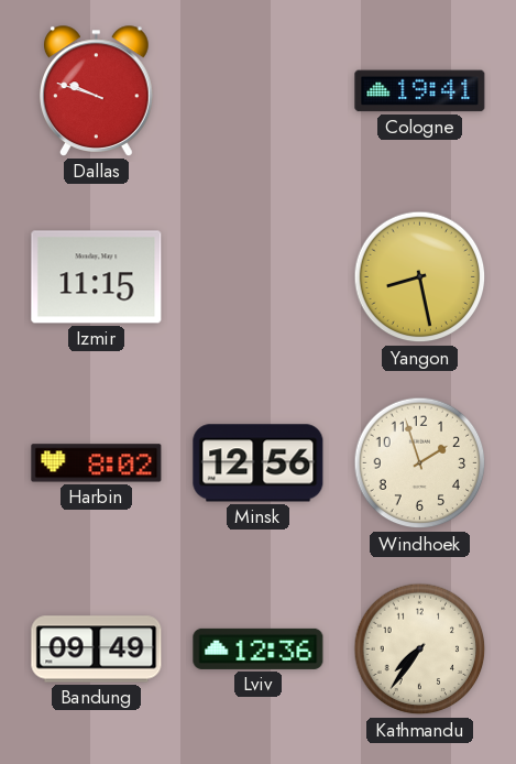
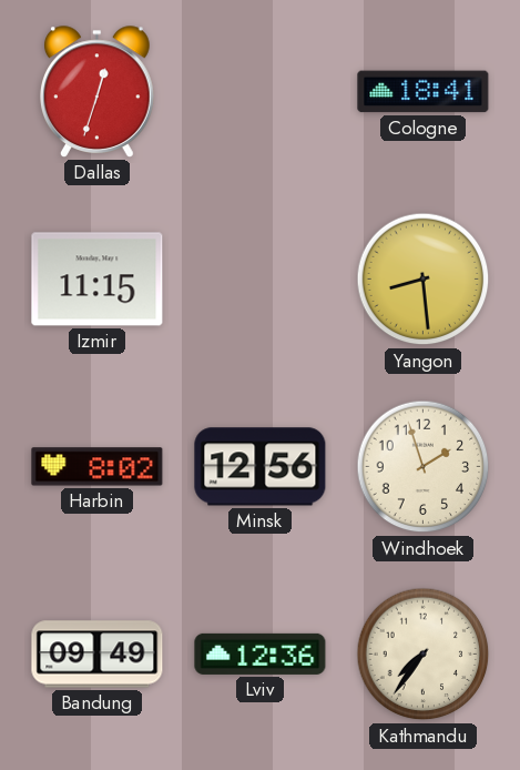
Dallas: 9:48 -> 12:33 (98, 92)
Cologne: 19:41 -> 18:41 (424, 92)
Yangon: 8:28 -> 8:29 (424, 280)
